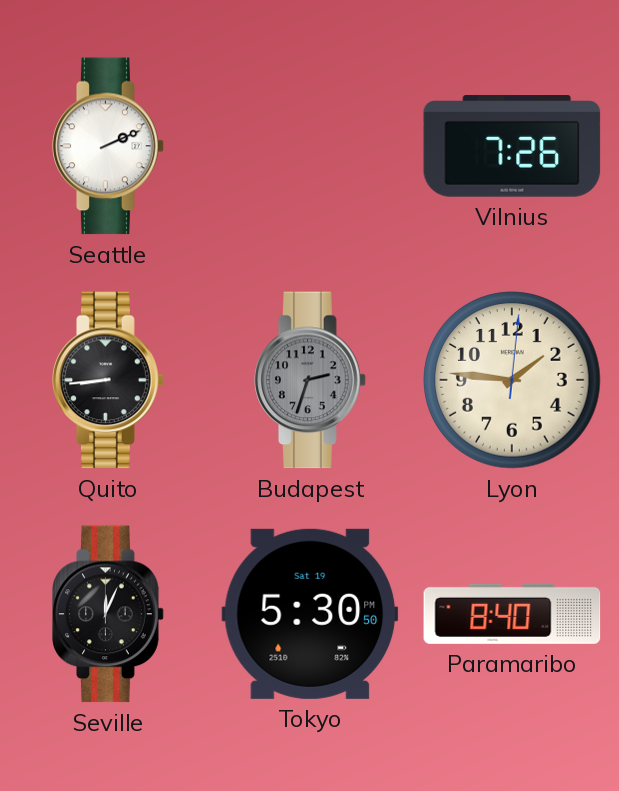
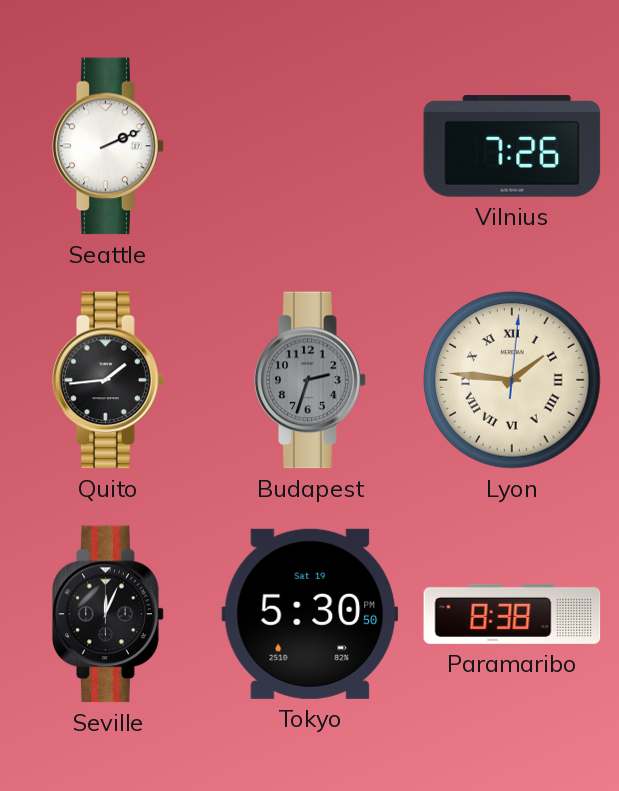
Quito: 8:44 -> 1:44 (108, 380)
Lyon numerals: Arabic -> Roman (512, 380)
Paramaribo: 8:40 -> 8:38 (512, 614)
